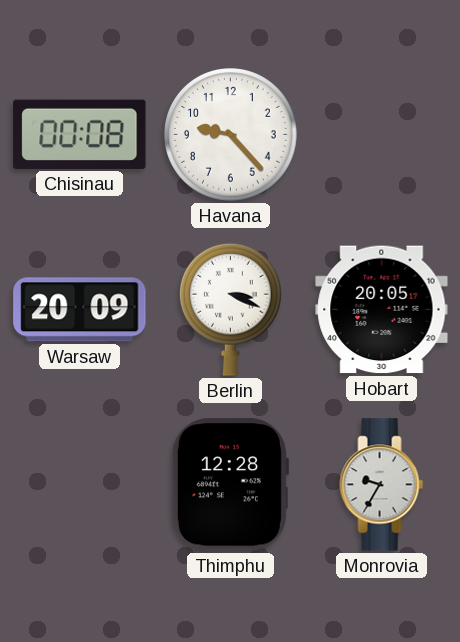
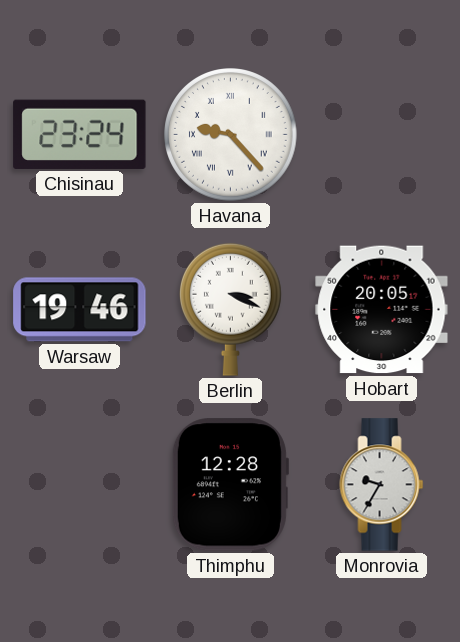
Chisinau: 00:08 -> 23:24 (80, 134)
Havana numerals: Arabic -> Roman (231, 135)
Warsaw: 20:09 -> 19:46 (80, 310)
